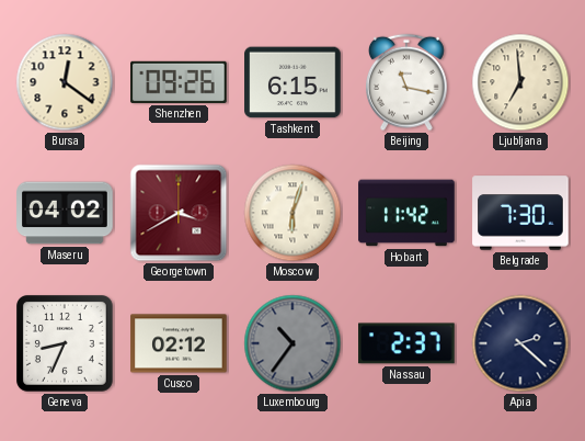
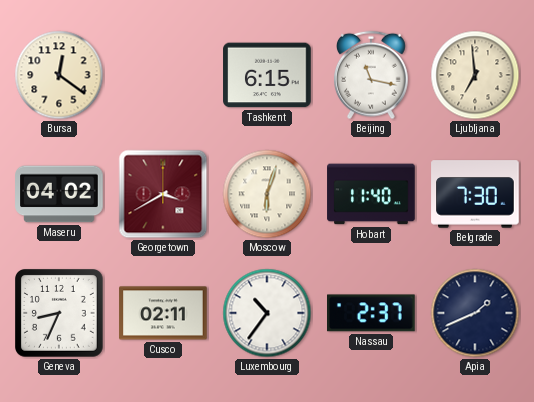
Shenzhen: 09:26 -> none (179, 82)
Hobart: 11:42 -> 11:40 (371, 194)
Cusco: 02:12 -> 02:11 (163, 313)
Luxembourg dial: grey -> white (267, 313)
Apia: 2:22 -> 1:41 (475, 313)
